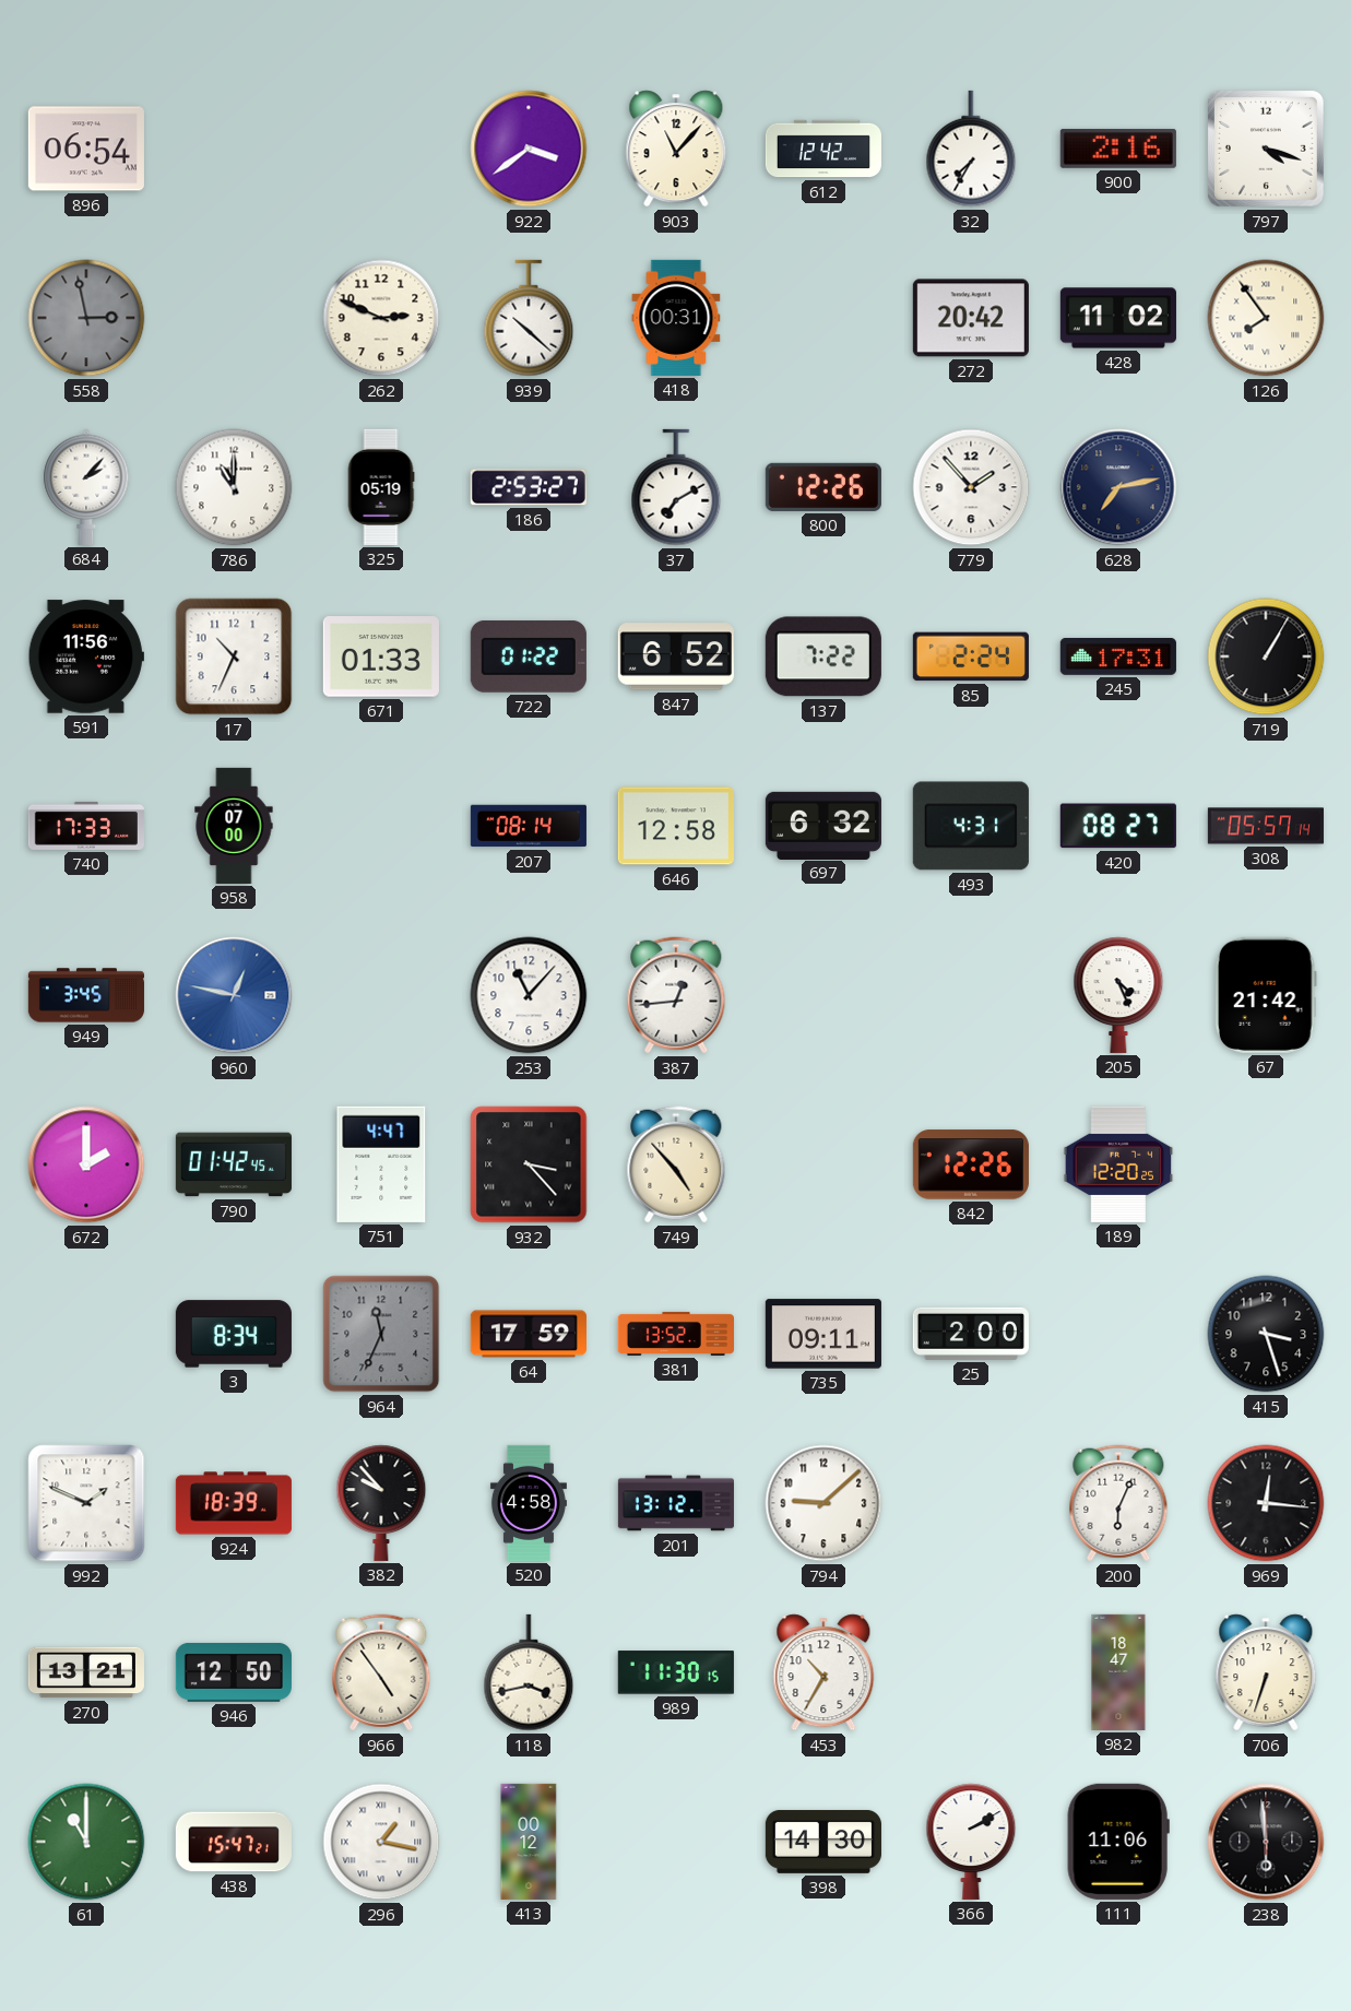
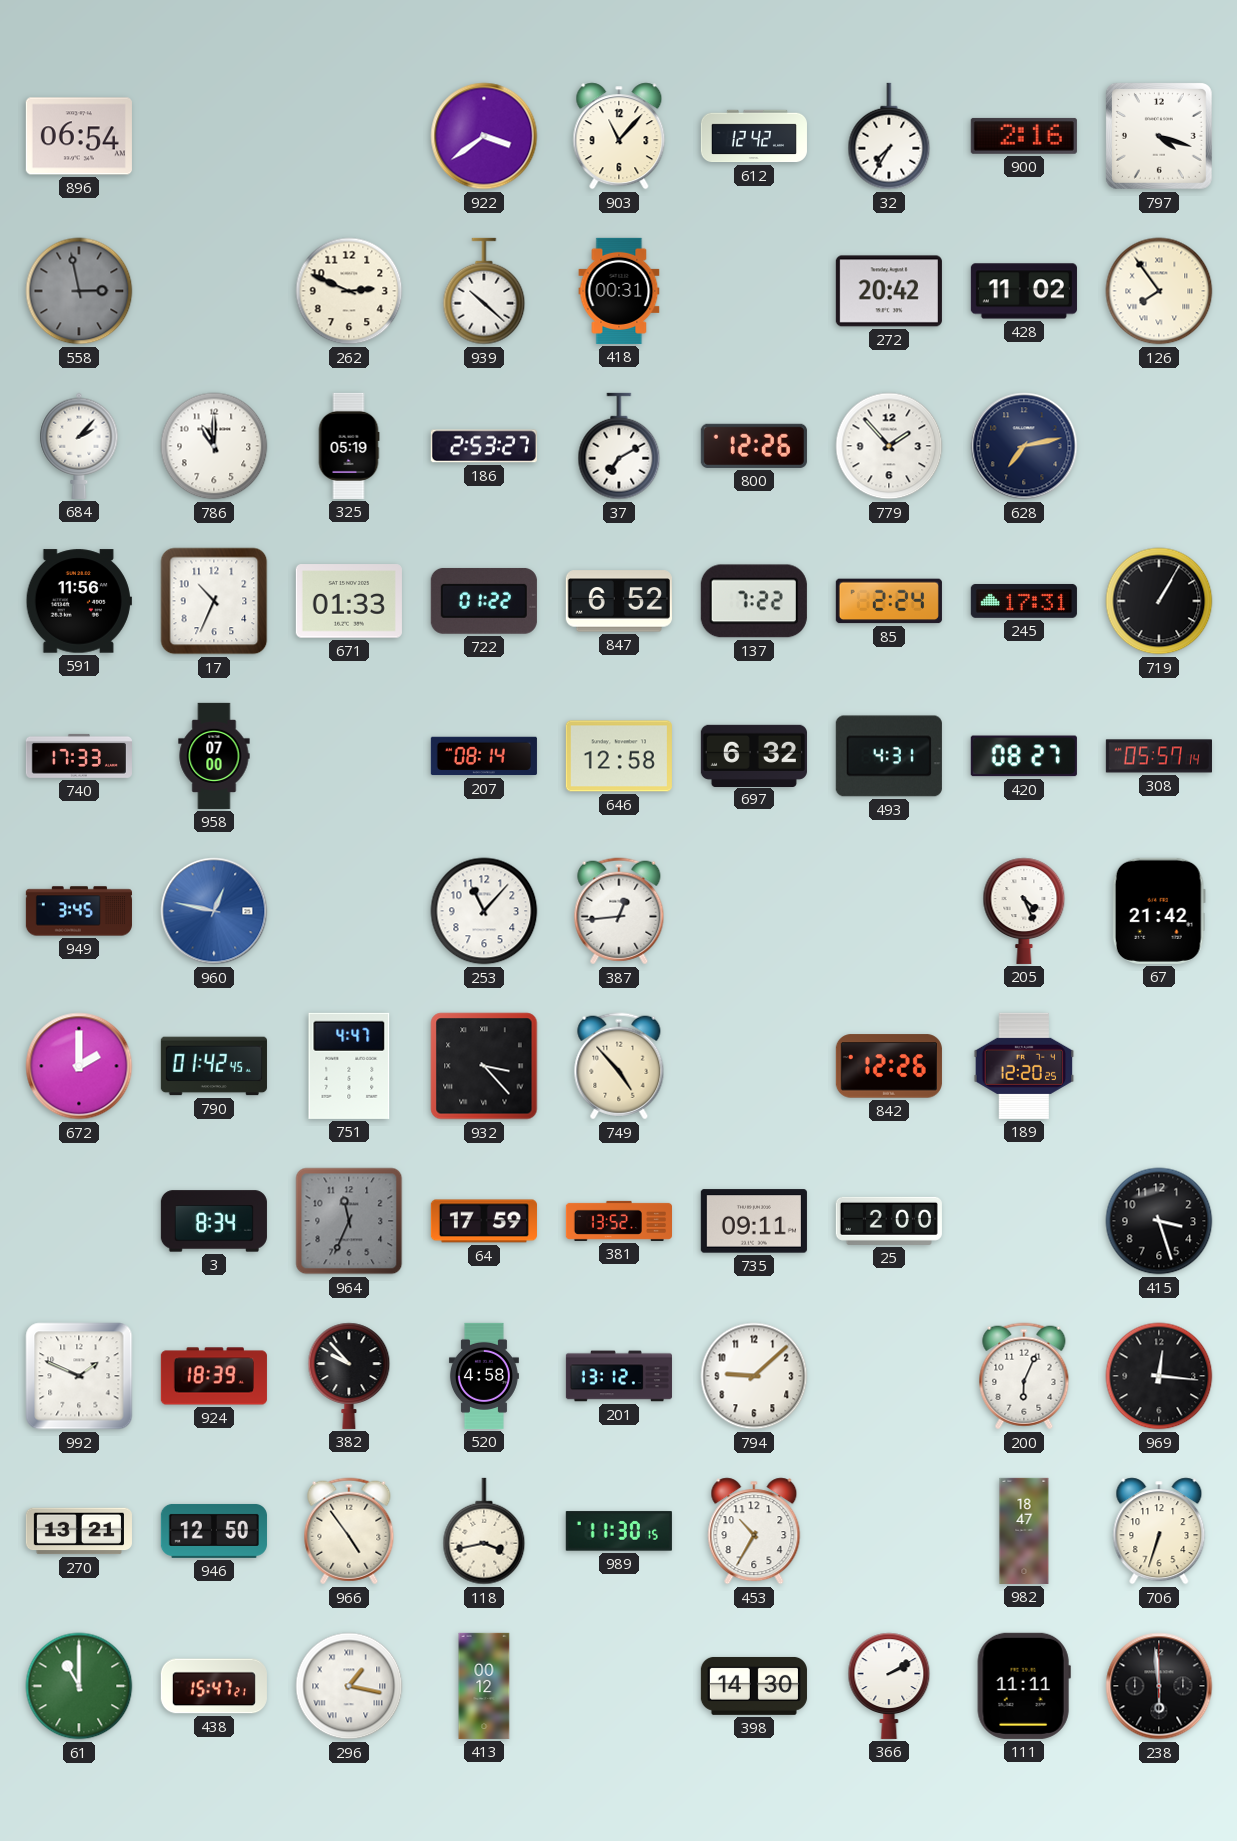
111: 11:06 -> 11:11 (1024, 1686)
